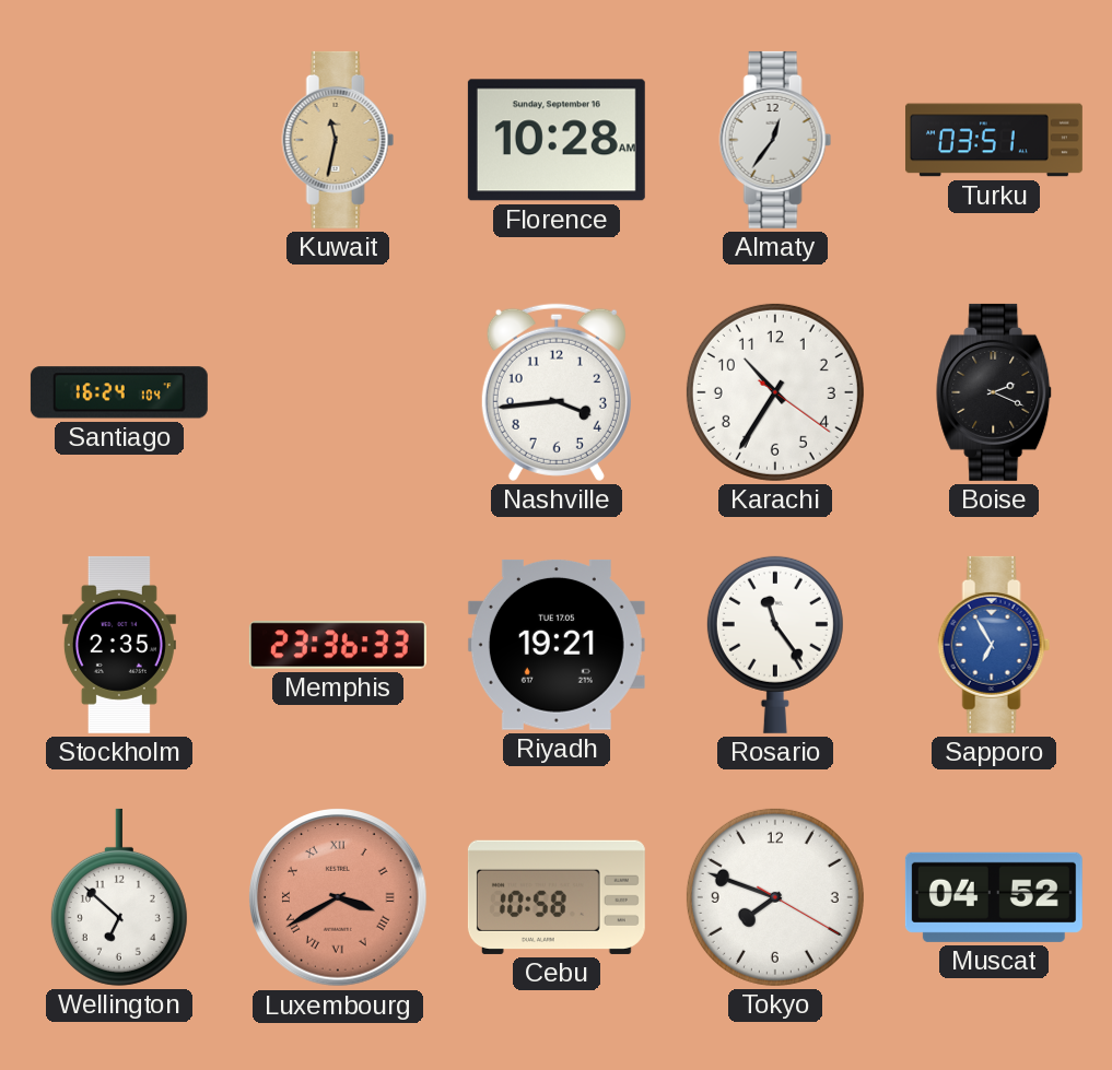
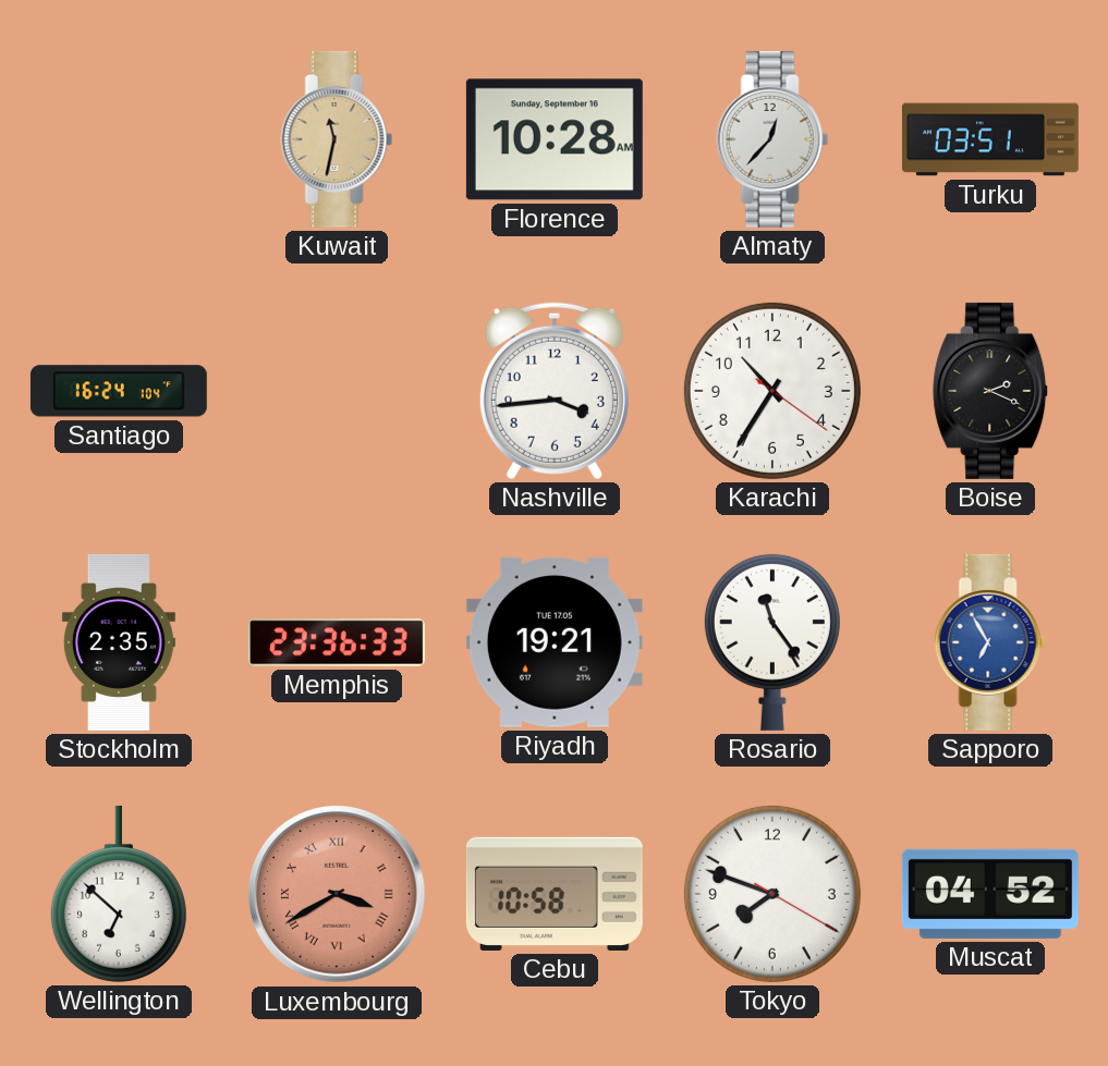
Almaty: 12:36 -> 12:37 (772, 139)
